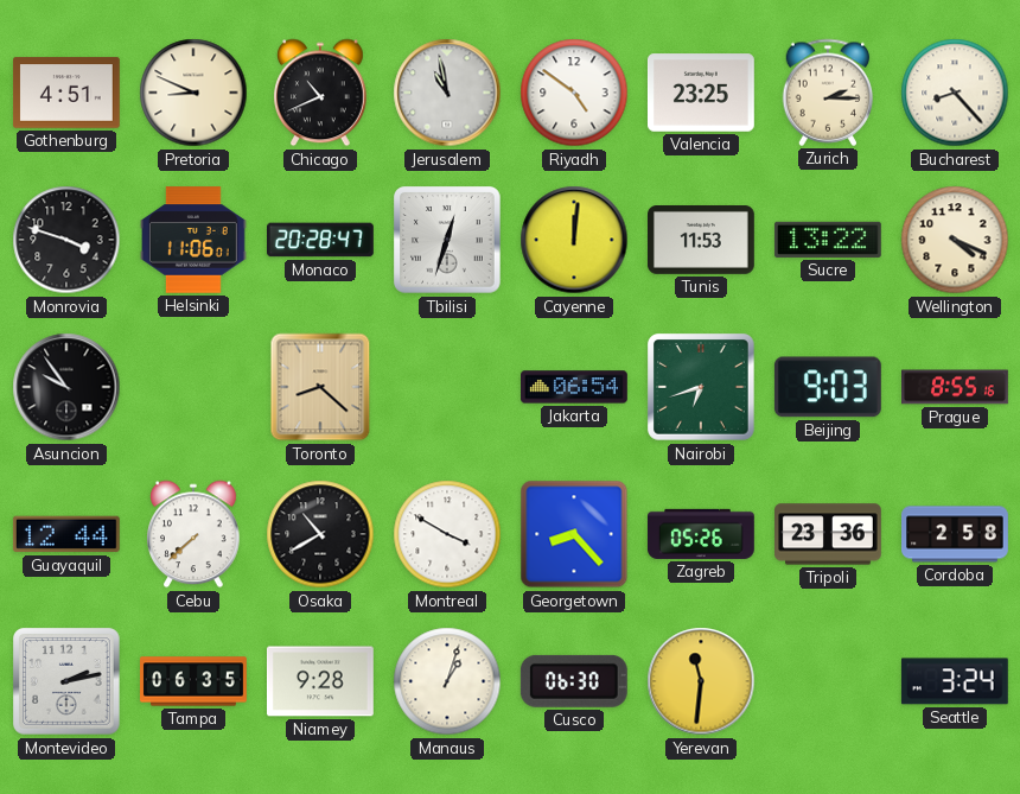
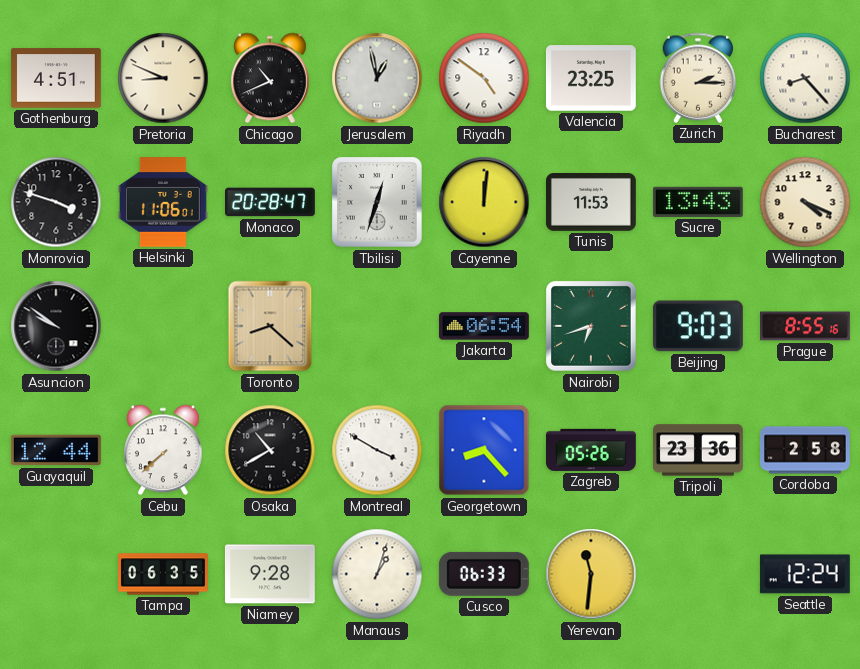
Jerusalem: 10:58 -> 12:58 (377, 78)
Sucre: 13:22 -> 13:43 (698, 202)
Asuncion: 9:54 -> 9:51 (56, 326)
Montevideo: 2:13 -> none (68, 682)
Cusco: 06:30 -> 06:33 (484, 574)
Seattle: 3:24 -> 12:24 (805, 574)
